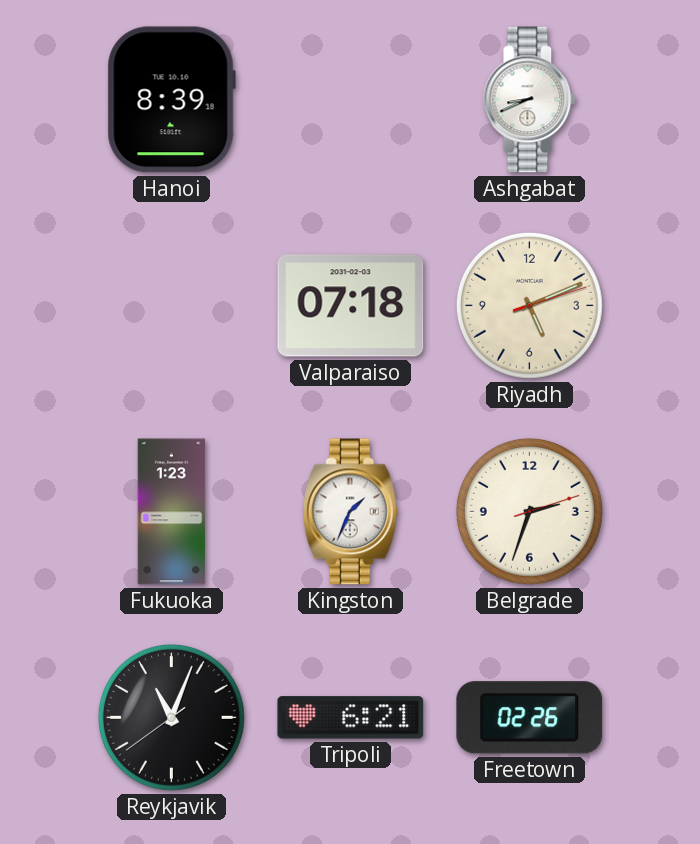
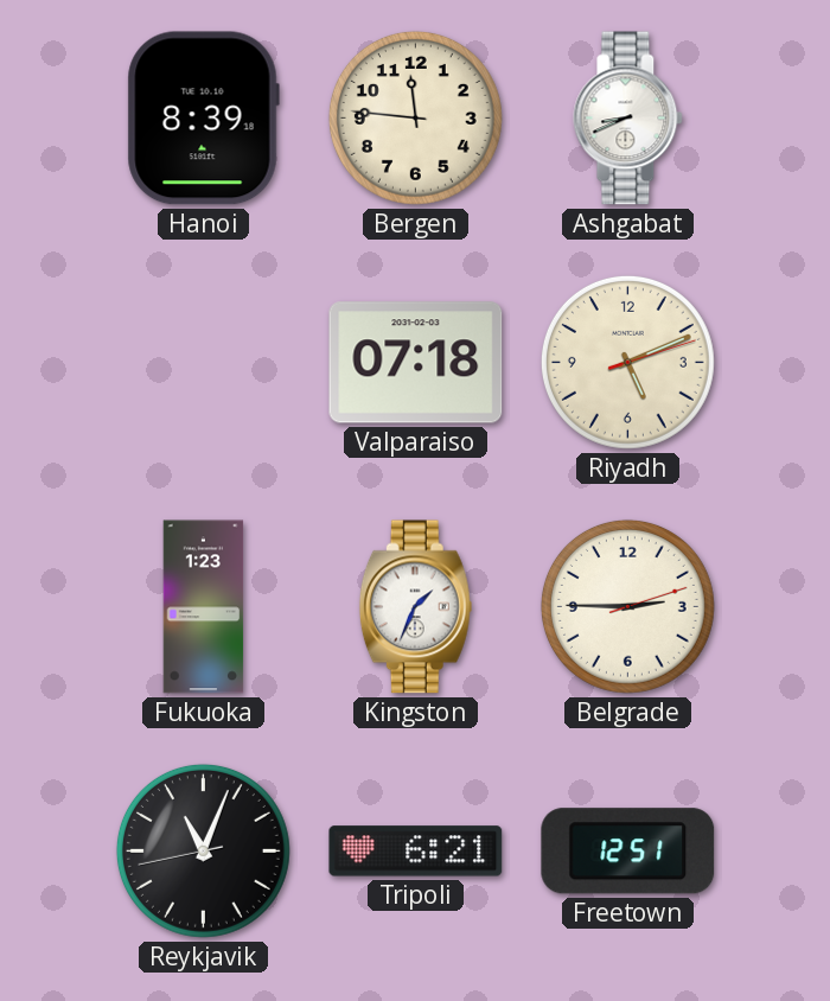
Bergen: none -> 11:46 (415, 117)
Belgrade: 2:33 -> 2:45 (627, 606)
Reykjavik: 11:03:39 -> 11:03:43 (203, 850)
Freetown: 02:26 -> 12:51 (628, 852)
